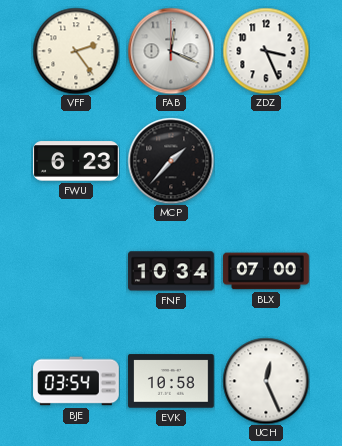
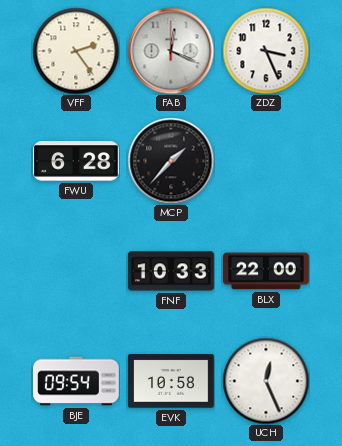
FWU: 6:23 -> 6:28 (76, 161)
FNF: 10:34 -> 10:33 (171, 271)
BLX: 07:00 -> 22:00 (266, 271)
BJE: 03:54 -> 09:54 (76, 381)
